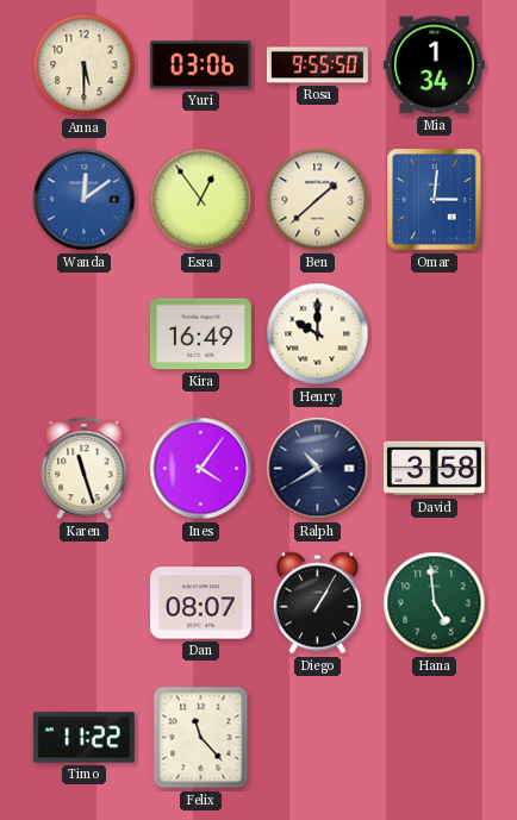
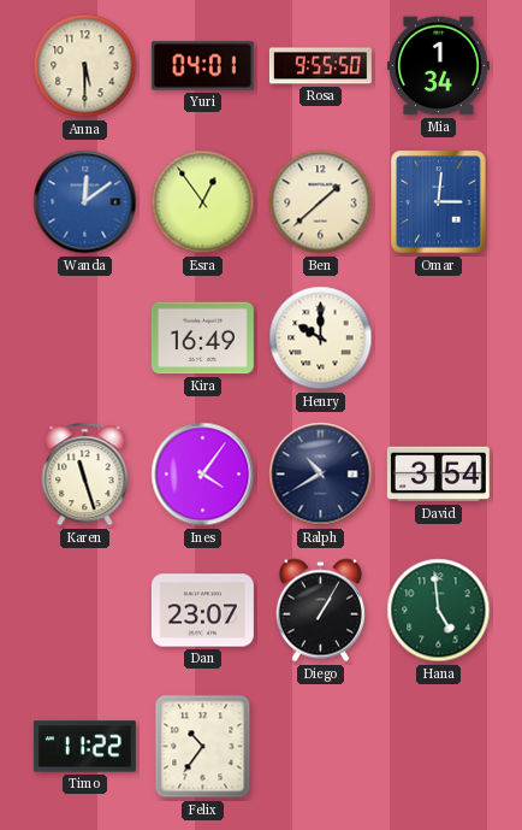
Yuri: 03:06 -> 04:01 (202, 66)
David: 3:58 -> 3:54 (438, 475)
Dan: 08:07 -> 23:07 (202, 611)
Felix: 11:23 -> 10:36 (203, 747)
